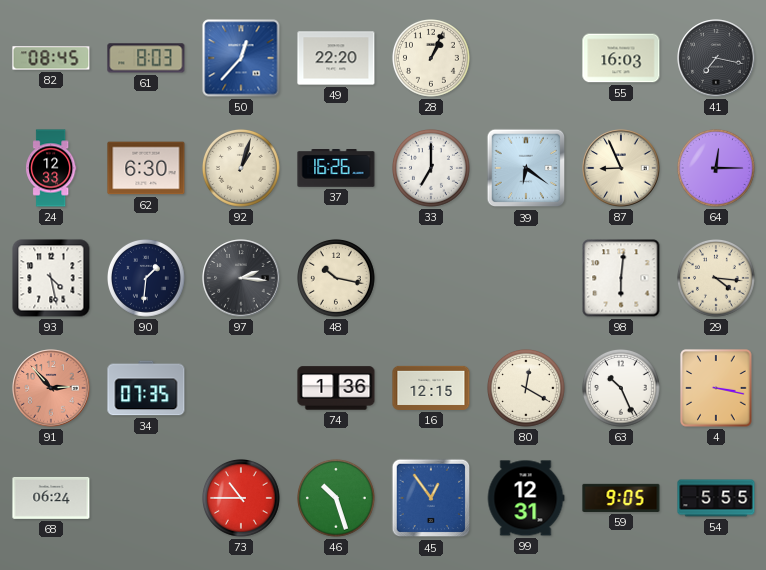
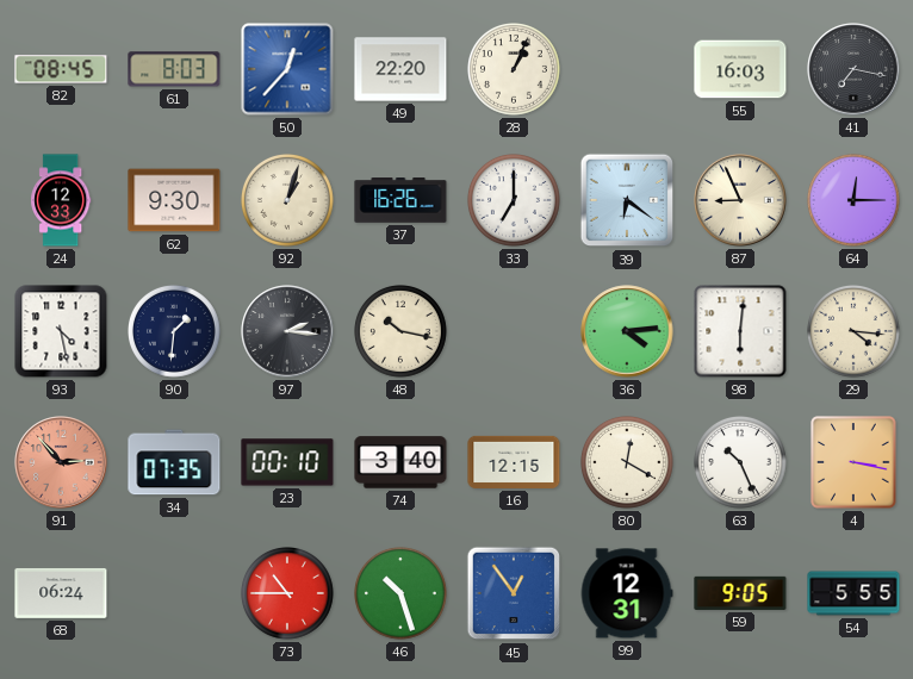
62: 6:30 -> 9:30 (174, 200)
36: none -> 4:14 (627, 331)
23: none -> 00:10 (287, 462)
74: 1:36 -> 3:40 (400, 462)
